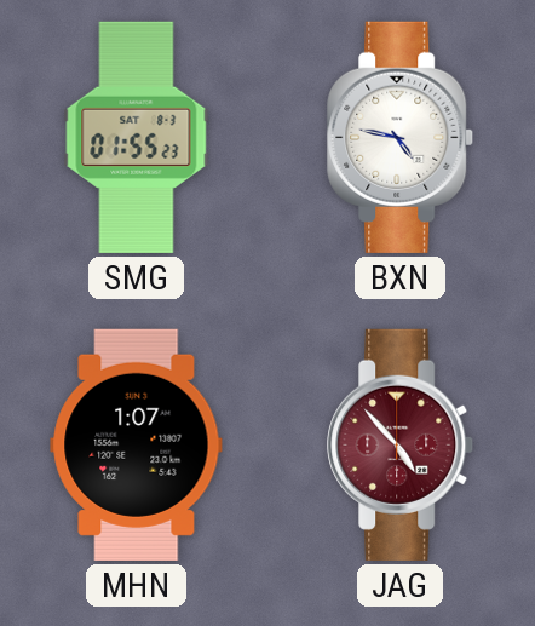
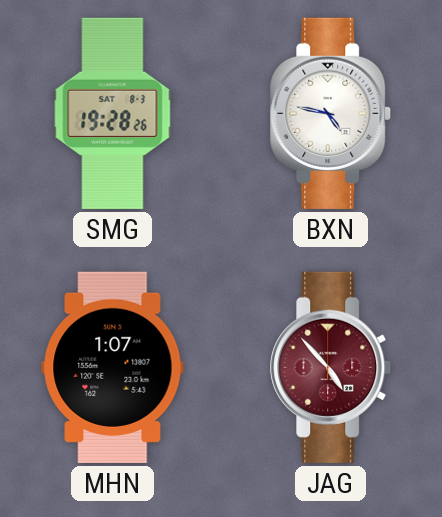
SMG: 01:55 -> 19:28 (113, 113)
